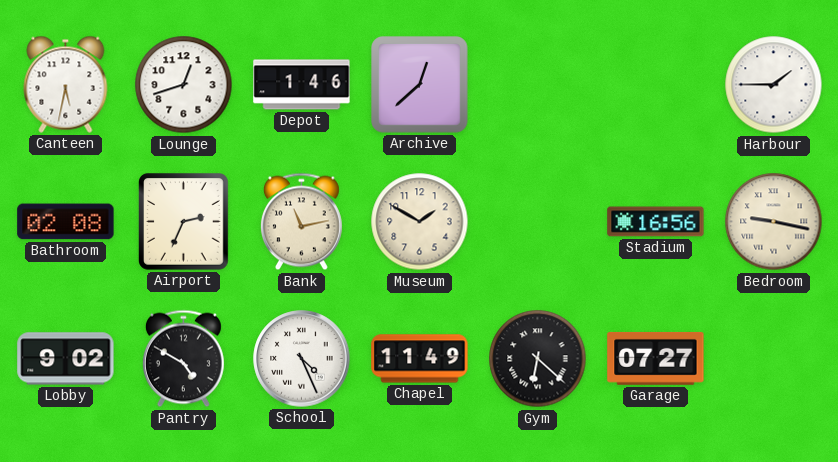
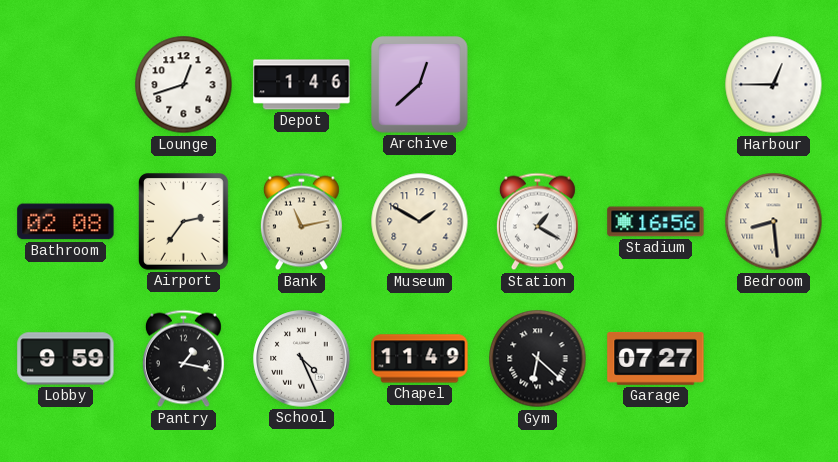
Canteen: 5:32 -> none (66, 84)
Harbour: 1:45 -> 12:45 (774, 85)
Airport: 2:34 -> 2:36 (184, 222)
Station: none -> 1:20 (537, 222)
Bedroom: 9:17 -> 8:29 (774, 222)
Lobby: 9:02 -> 9:59 (66, 359)
Pantry: 4:50 -> 1:17 (183, 359)
